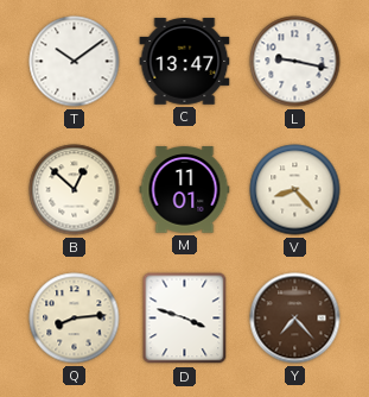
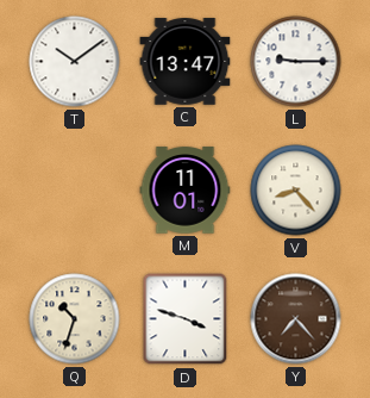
L: 9:17 -> 9:15 (296, 62)
B: 12:52 -> none (75, 190)
Q: 8:14 -> 10:33 (75, 319)
